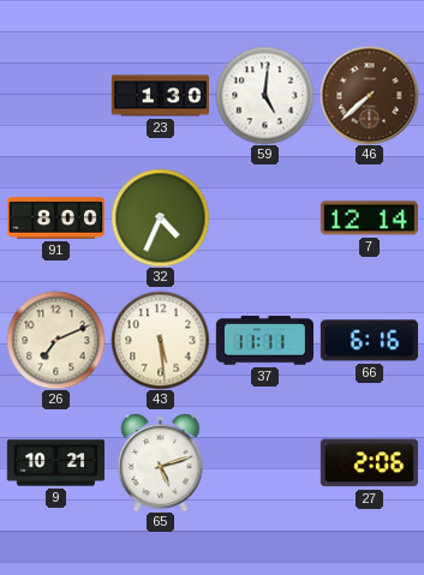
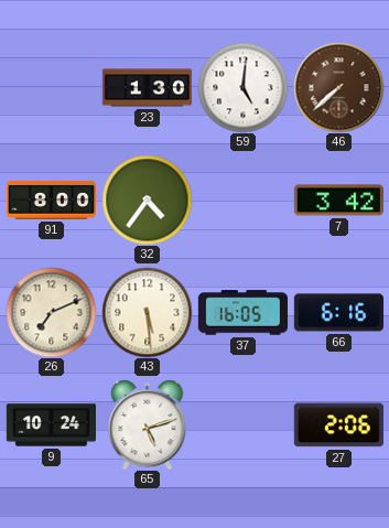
32: 4:34 -> 4:36 (147, 200)
7: 12:14 -> 3:42 (338, 201)
37: 11:11 -> 16:05 (242, 313)
9: 10:21 -> 10:24 (51, 425)
